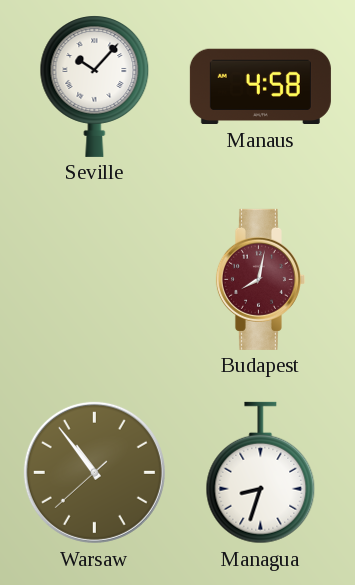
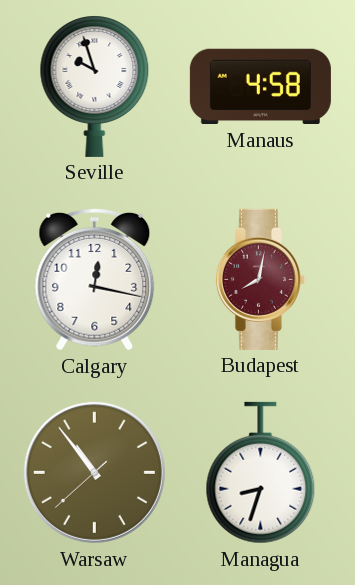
Seville: 10:07 -> 9:57 (95, 86)
Calgary: none -> 12:17 (95, 279)
